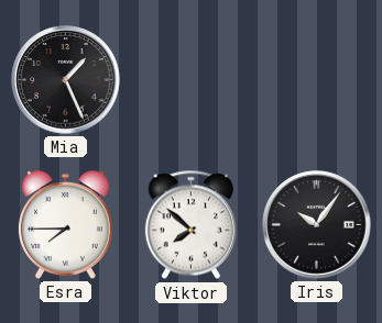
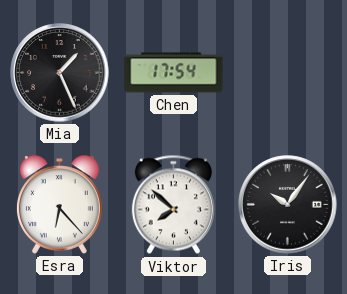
Chen: none -> 17:54 (174, 73)
Esra: 7:45 -> 6:23 (59, 205)
